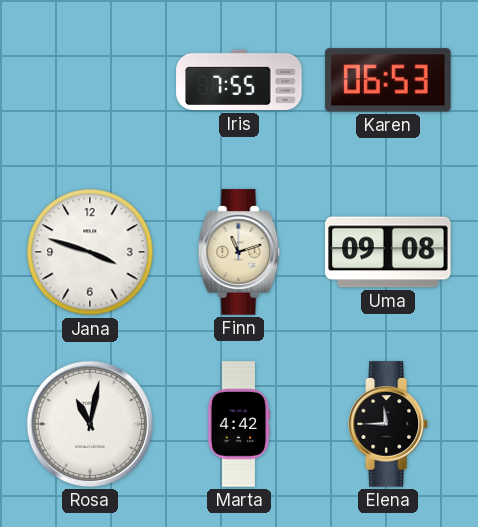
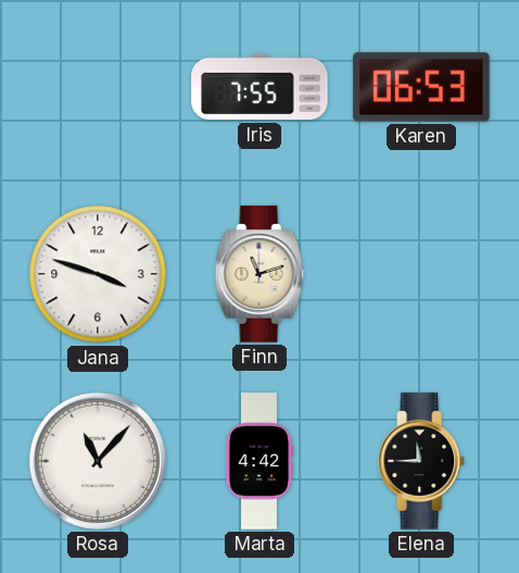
Uma: 09:08 -> none (388, 252)
Rosa: 11:02 -> 11:07 (98, 461)
